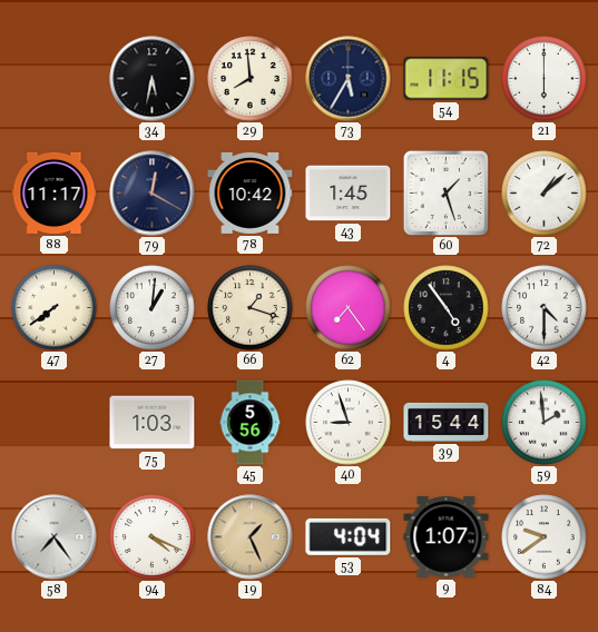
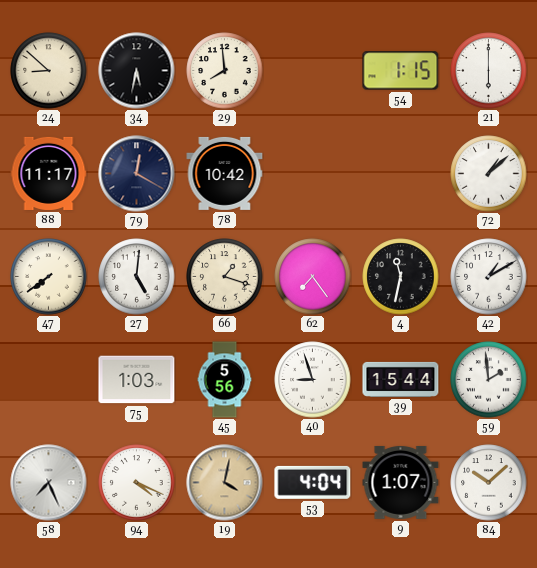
24: none -> 8:52 (49, 71)
73: 5:35 -> none (349, 79)
54: 11:15 -> 1:15 (401, 71)
43: 1:45 -> none (349, 194)
60: 1:27 -> none (445, 192)
27: 1:01 -> 5:01 (137, 277)
4: 4:54 -> 11:32 (401, 277)
42: 4:30 -> 1:10 (489, 277)
58: 7:24 -> 7:26 (49, 483)
19: 1:26 -> 4:02 (225, 483)
84: 9:39 -> 10:08 (489, 483)
